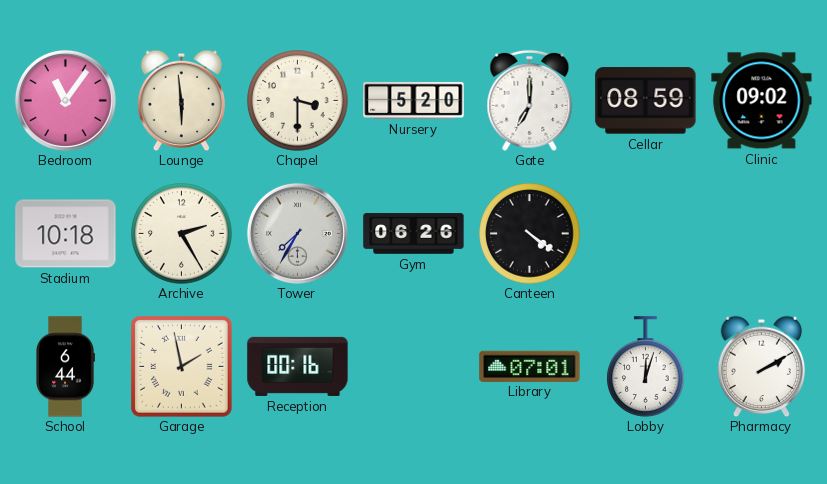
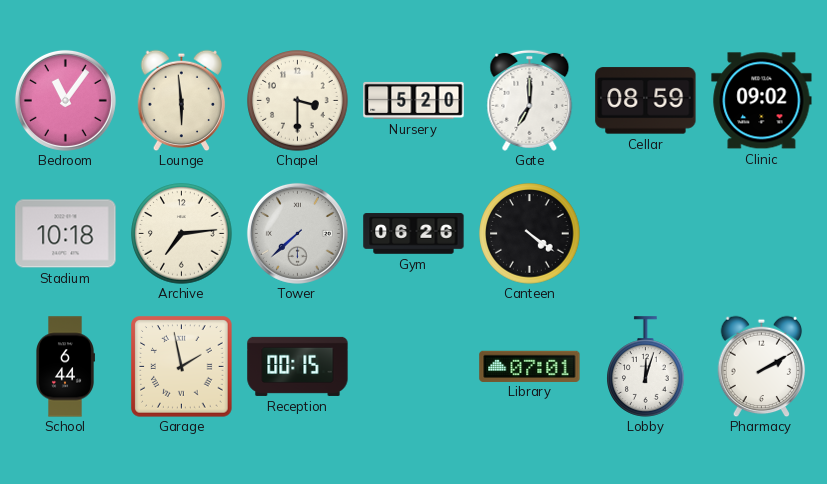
Archive: 2:25 -> 7:14 (182, 234)
Tower: 7:35 -> 7:38 (297, 233)
Reception: 00:16 -> 00:15 (298, 366)
